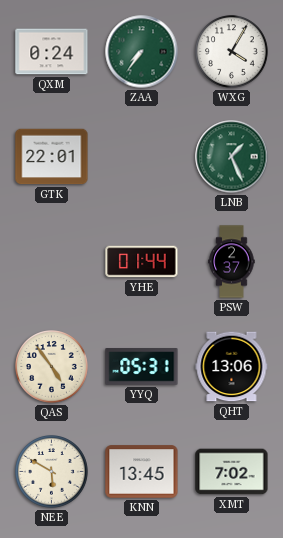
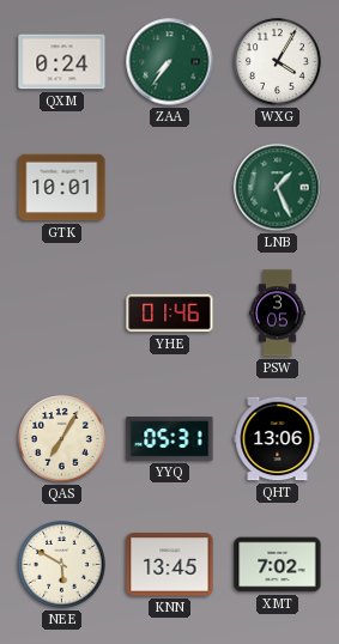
GTK: 22:01 -> 10:01 (62, 188)
YHE: 01:44 -> 01:46 (170, 314)
PSW: 2:37 -> 3:05 (278, 314)
QAS: 4:54 -> 7:05 (62, 439)
